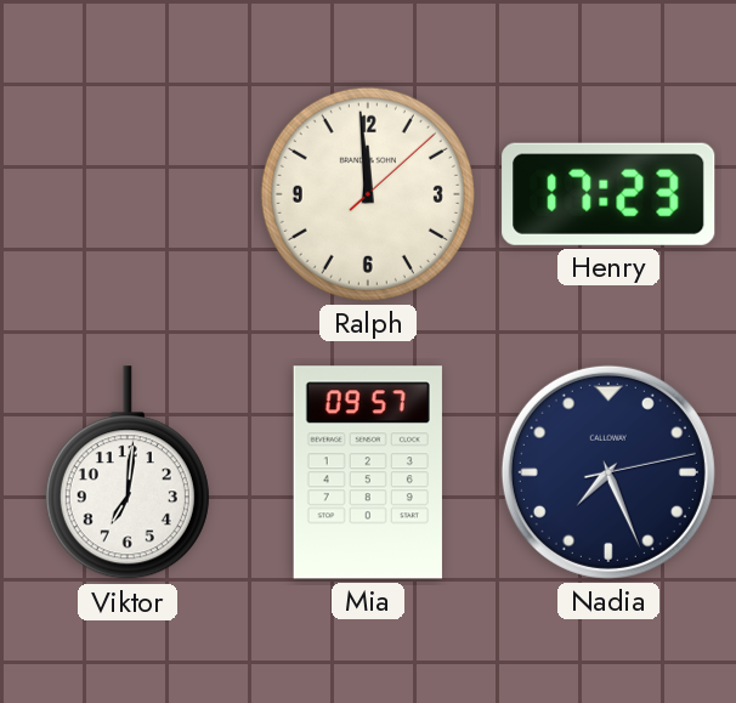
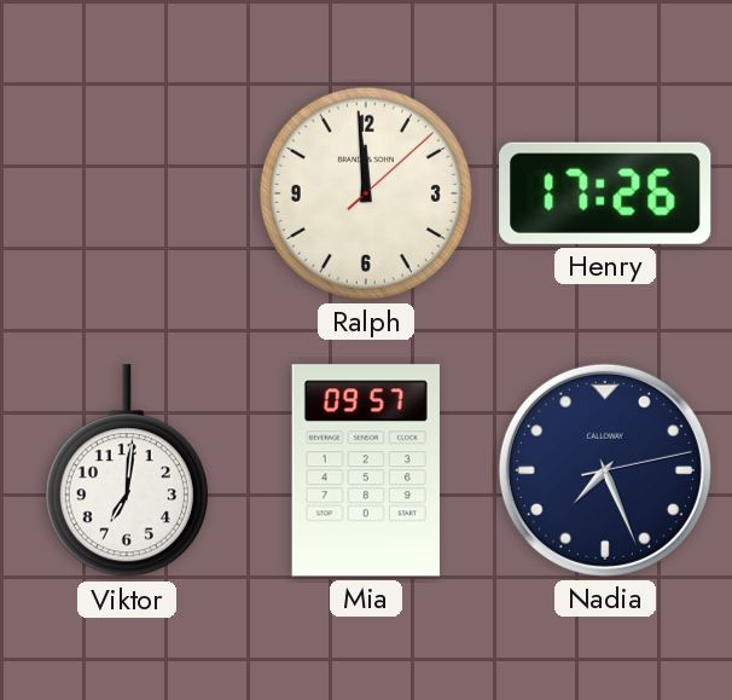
Henry: 17:23 -> 17:26 (605, 193)
